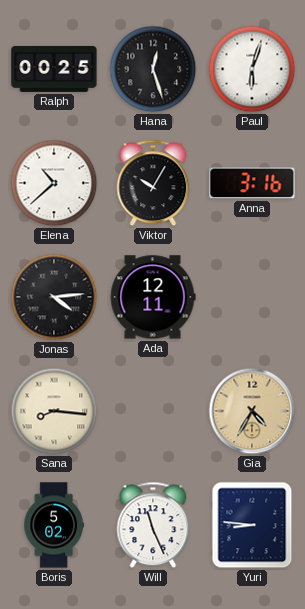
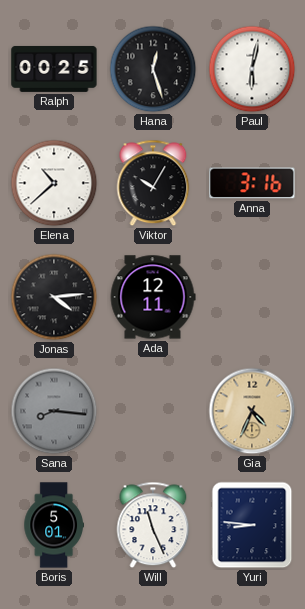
Paul: 6:03 -> 6:02 (252, 69)
Sana dial: cream -> grey (54, 411)
Gia: 4:35 -> 4:34 (252, 411)
Boris: 5:02 -> 5:01 (53, 525)
